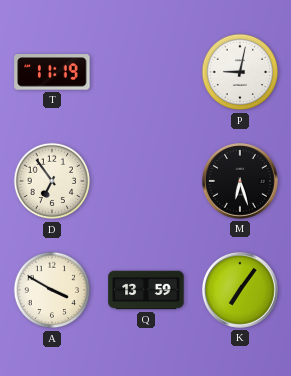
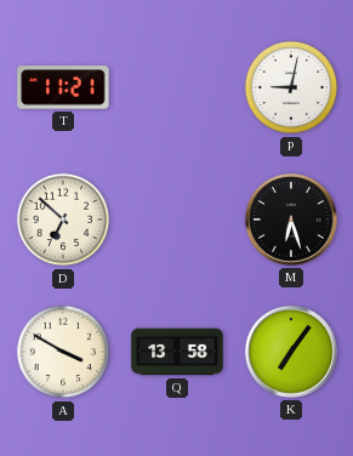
T: 11:19 -> 11:21 (63, 87)
D: 6:54 -> 6:52 (63, 220)
Q: 13:59 -> 13:58 (177, 352)
